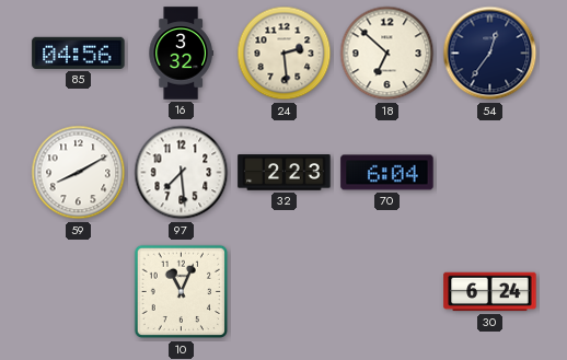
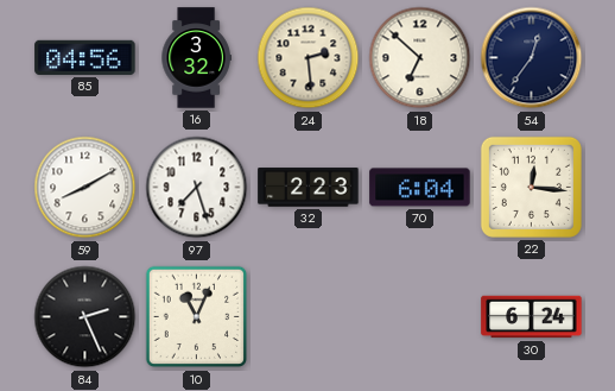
97: 7:29 -> 7:27 (197, 188)
22: none -> 12:16 (531, 187)
84: none -> 2:26 (85, 317)
